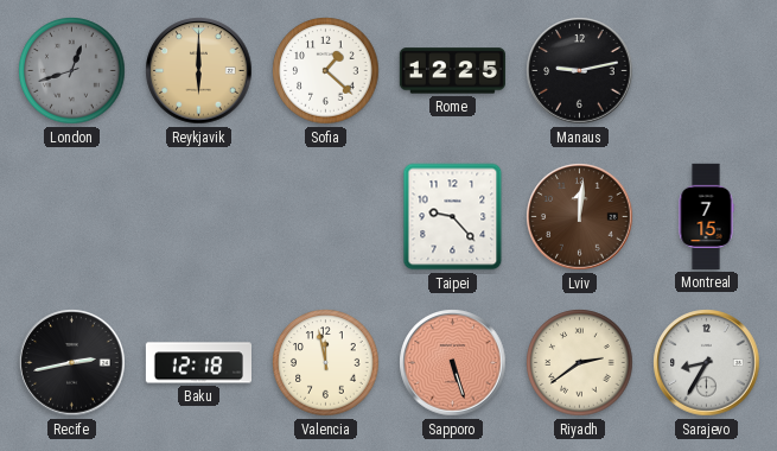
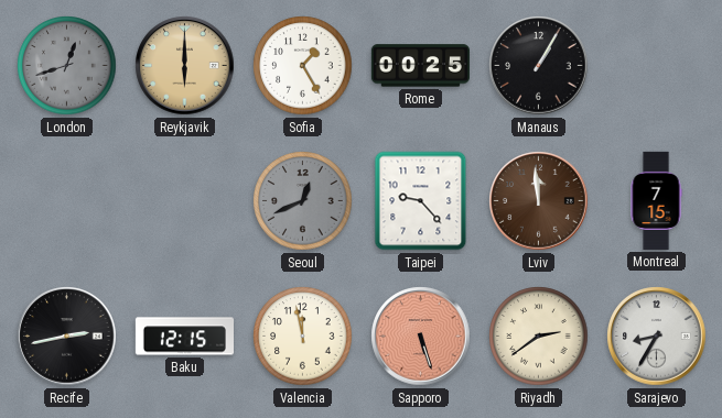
Sofia: 1:22 -> 1:25 (303, 66)
Rome: 12:25 -> 00:25 (420, 66)
Manaus: 9:13 -> 1:05 (539, 66)
Seoul: none -> 12:41 (303, 201)
Lviv: 12:01 -> 11:59 (539, 201)
Baku: 12:18 -> 12:15 (184, 337)
